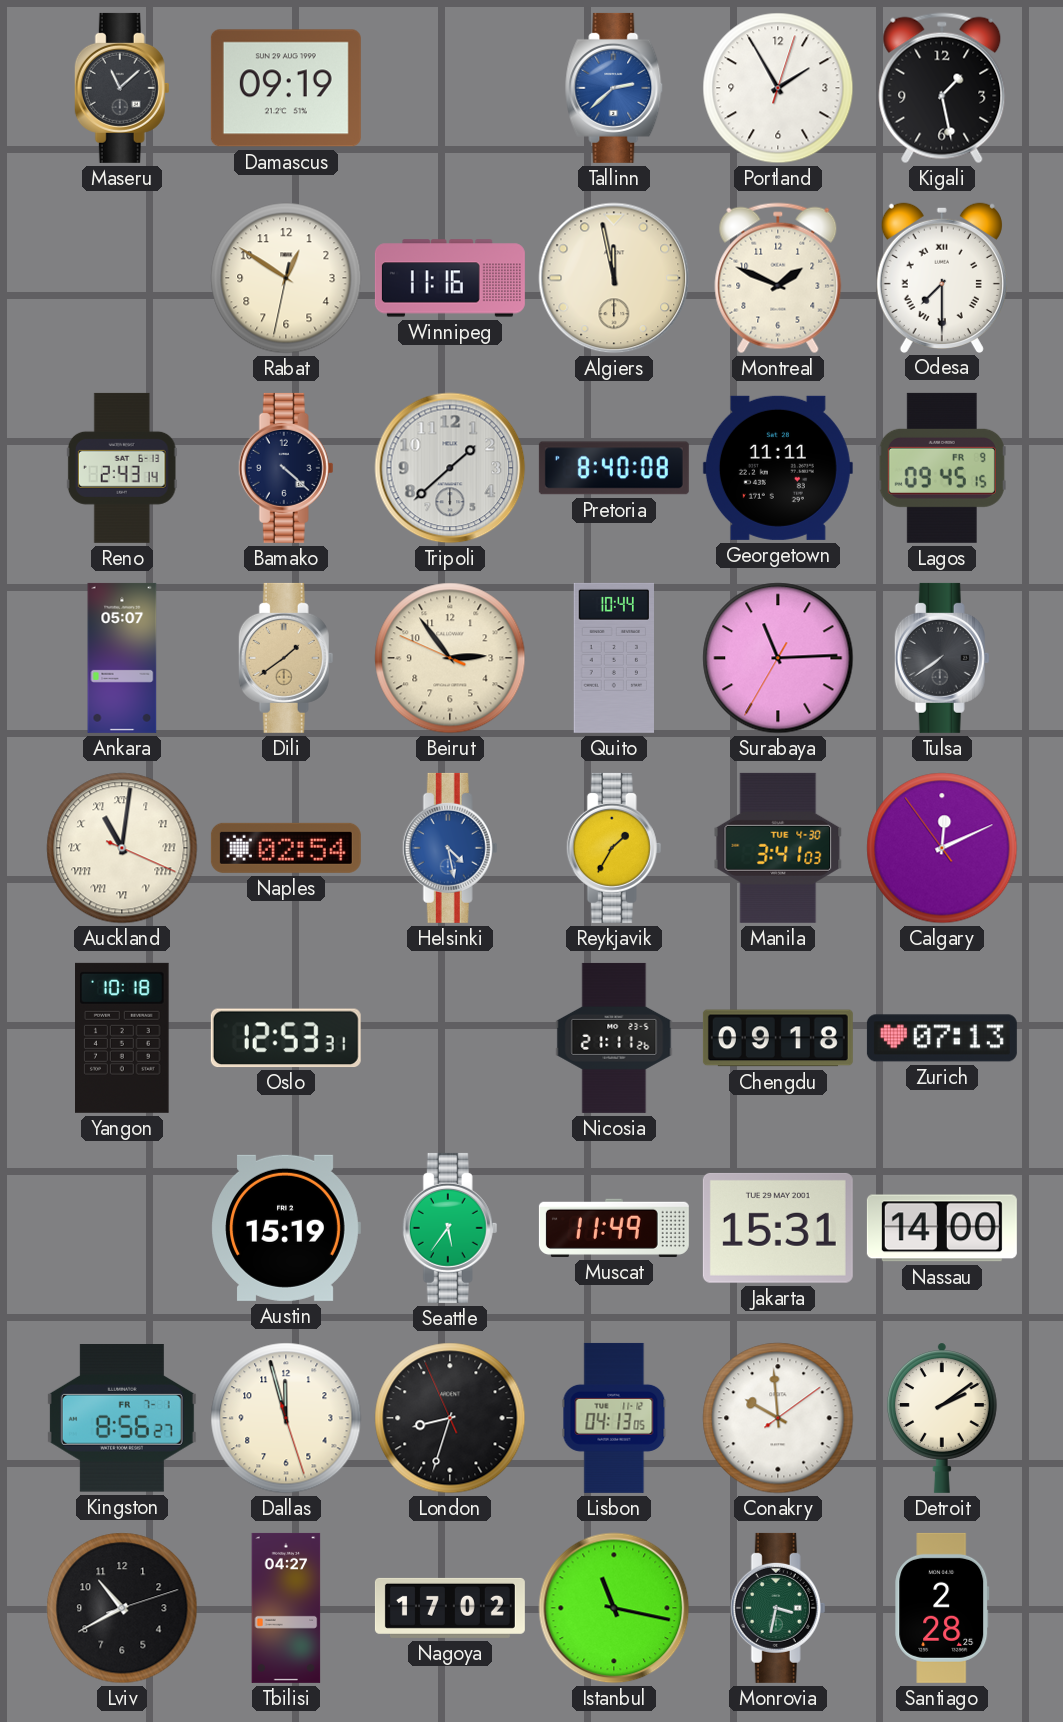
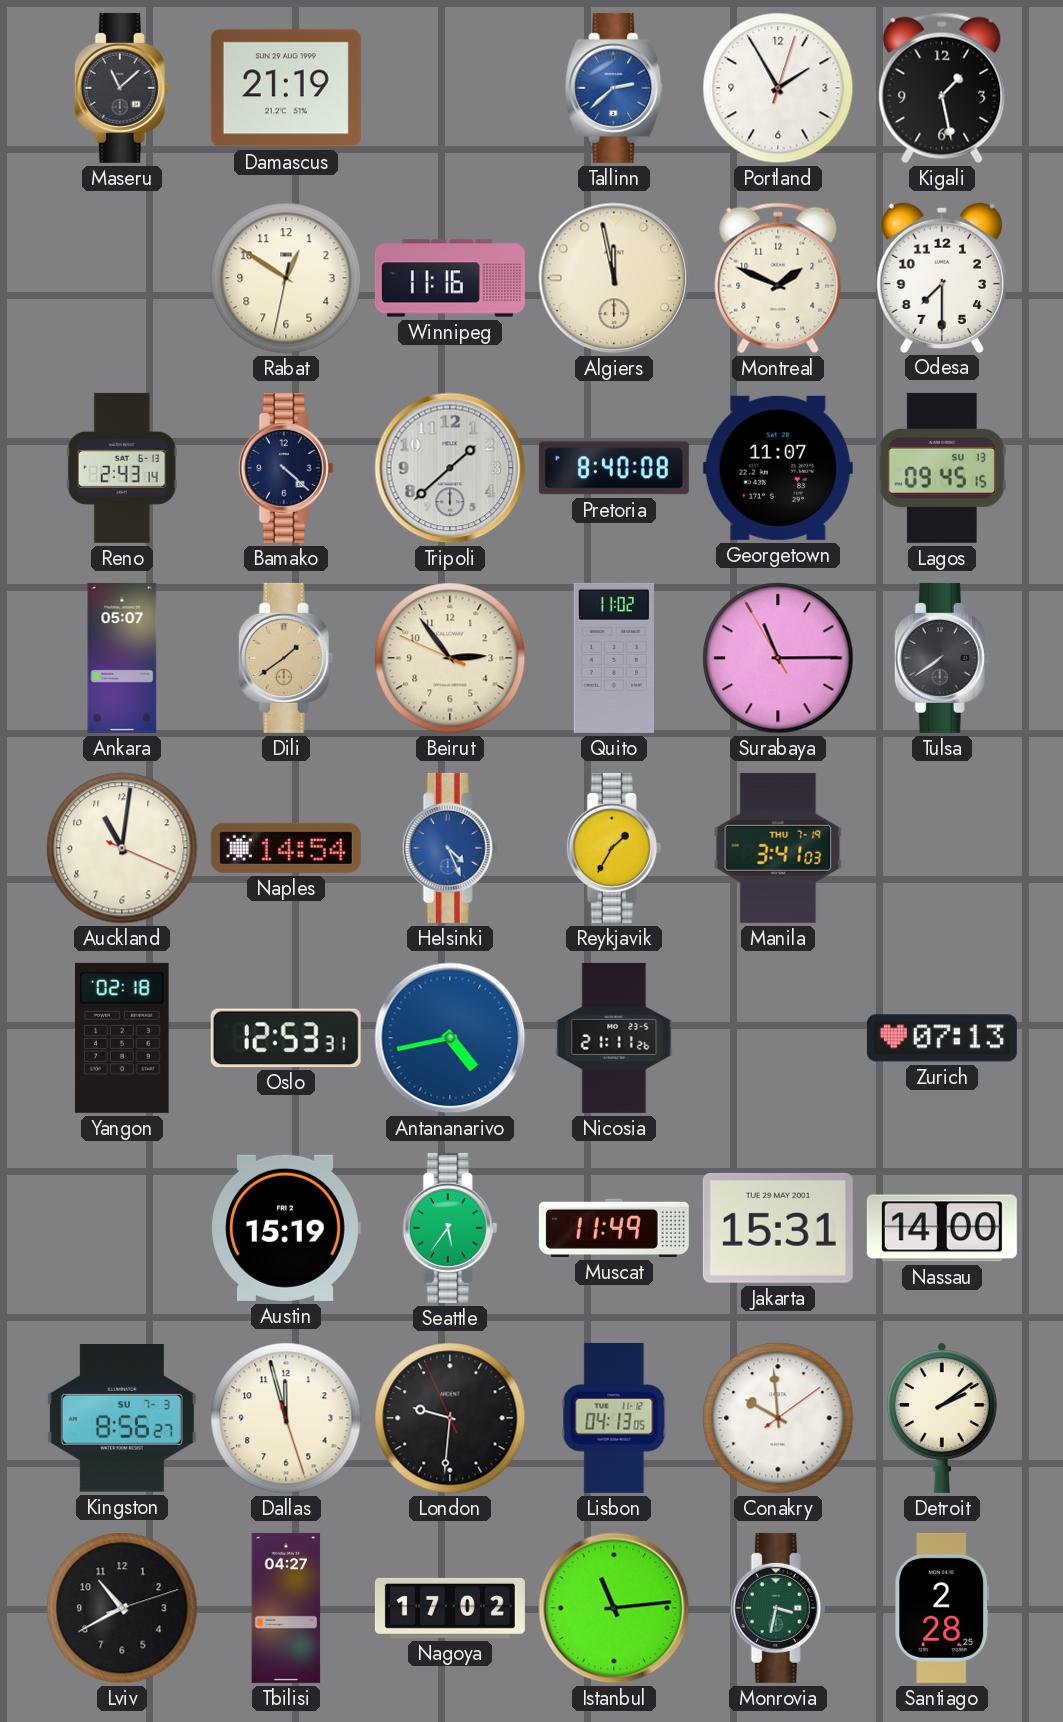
Damascus: 09:19 -> 21:19 (286, 88)
Odesa numerals: Roman -> Arabic (942, 277)
Georgetown: 11:11 -> 11:07 (778, 468)
Lagos date: FR 9 -> SU 13 (942, 468)
Quito: 10:44 -> 11:02 (613, 658)
Surabaya: 11:14:35 -> 11:14:55 (778, 658)
Auckland numerals: Roman -> Arabic (122, 848)
Naples: 02:54 -> 14:54 (286, 848)
Helsinki: 4:28 -> 4:26 (450, 848)
Manila date: TUE 4-30 -> THU 7-19 (778, 848)
Calgary: 12:10 -> none (942, 848)
Yangon: 10:18 -> 02:18 (123, 1038)
Antananarivo: none -> 4:43 (450, 1038)
Chengdu: 09:18 -> none (778, 1038)
Kingston date: FR 7-1 -> SU 7-3 (122, 1419)
London: 8:32 -> 9:30 (450, 1418)
Istanbul: 11:17 -> 11:14 (614, 1608)
